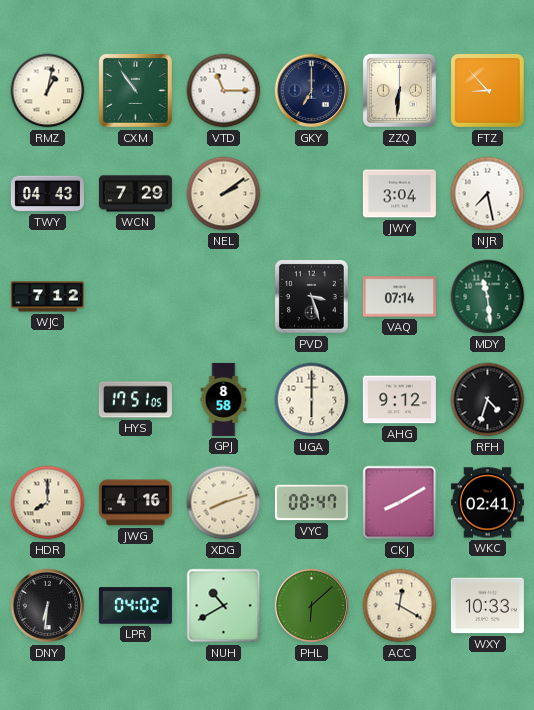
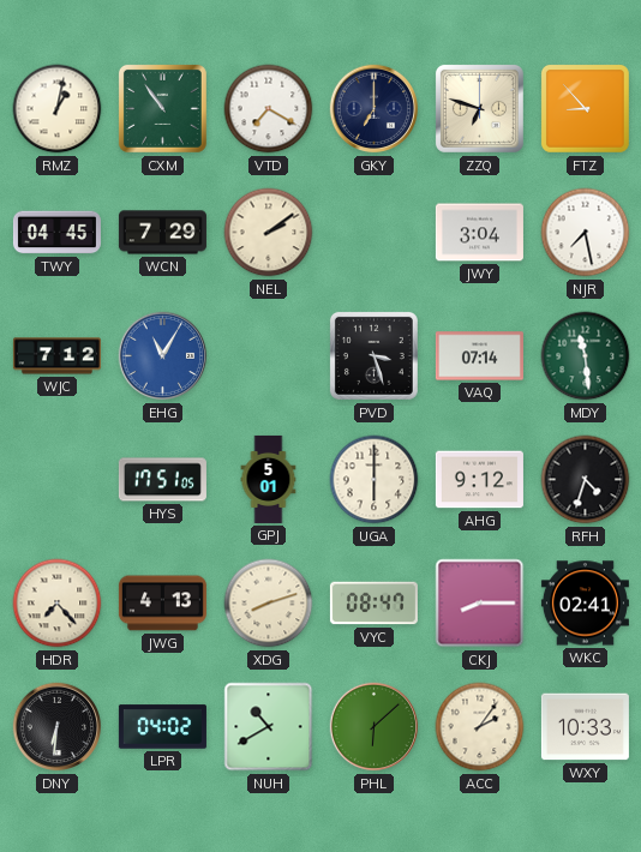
VTD: 11:15 -> 7:20 (269, 109)
ZZQ: 6:31 -> 6:48 (479, 108)
TWY: 04:43 -> 04:45 (56, 233)
EHG: none -> 11:05 (163, 356)
GPJ: 8:58 -> 5:01 (269, 479)
HDR: 8:00 -> 7:23 (58, 604)
JWG: 4:16 -> 4:13 (162, 604)
CKJ: 8:10 -> 8:15 (480, 604)
ACC: 12:20 -> 2:06 (480, 727)
